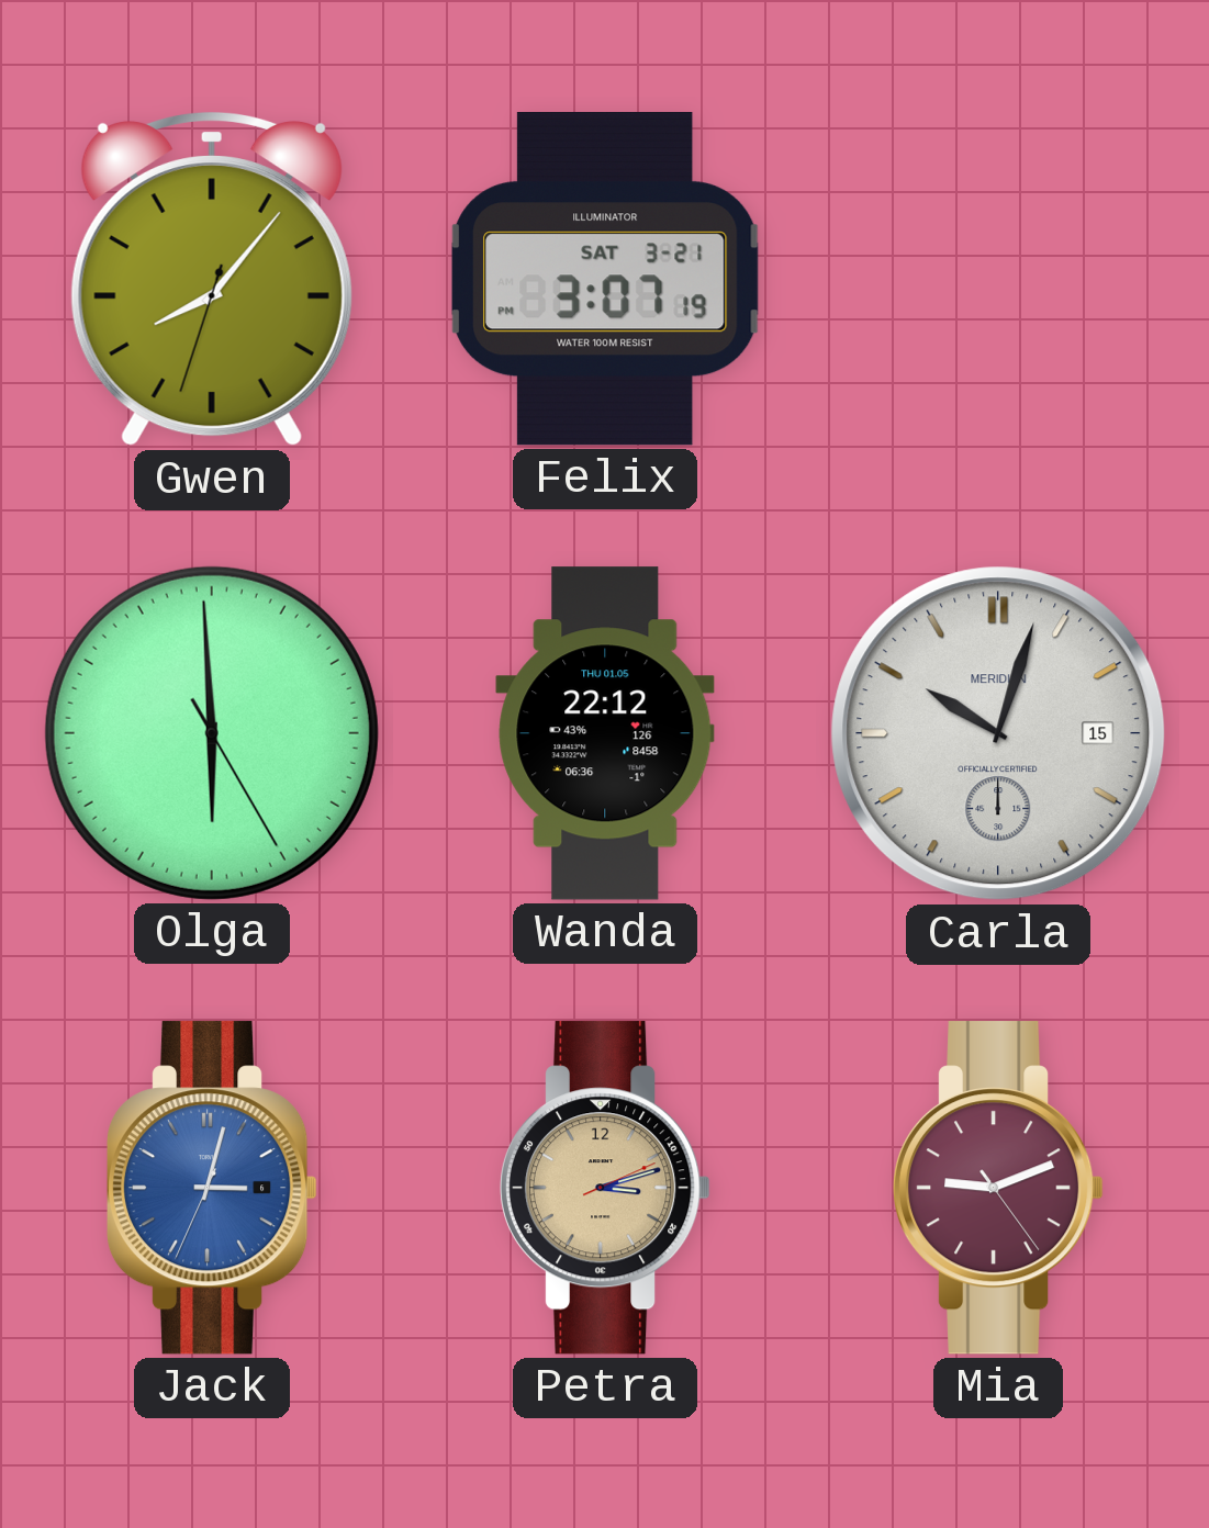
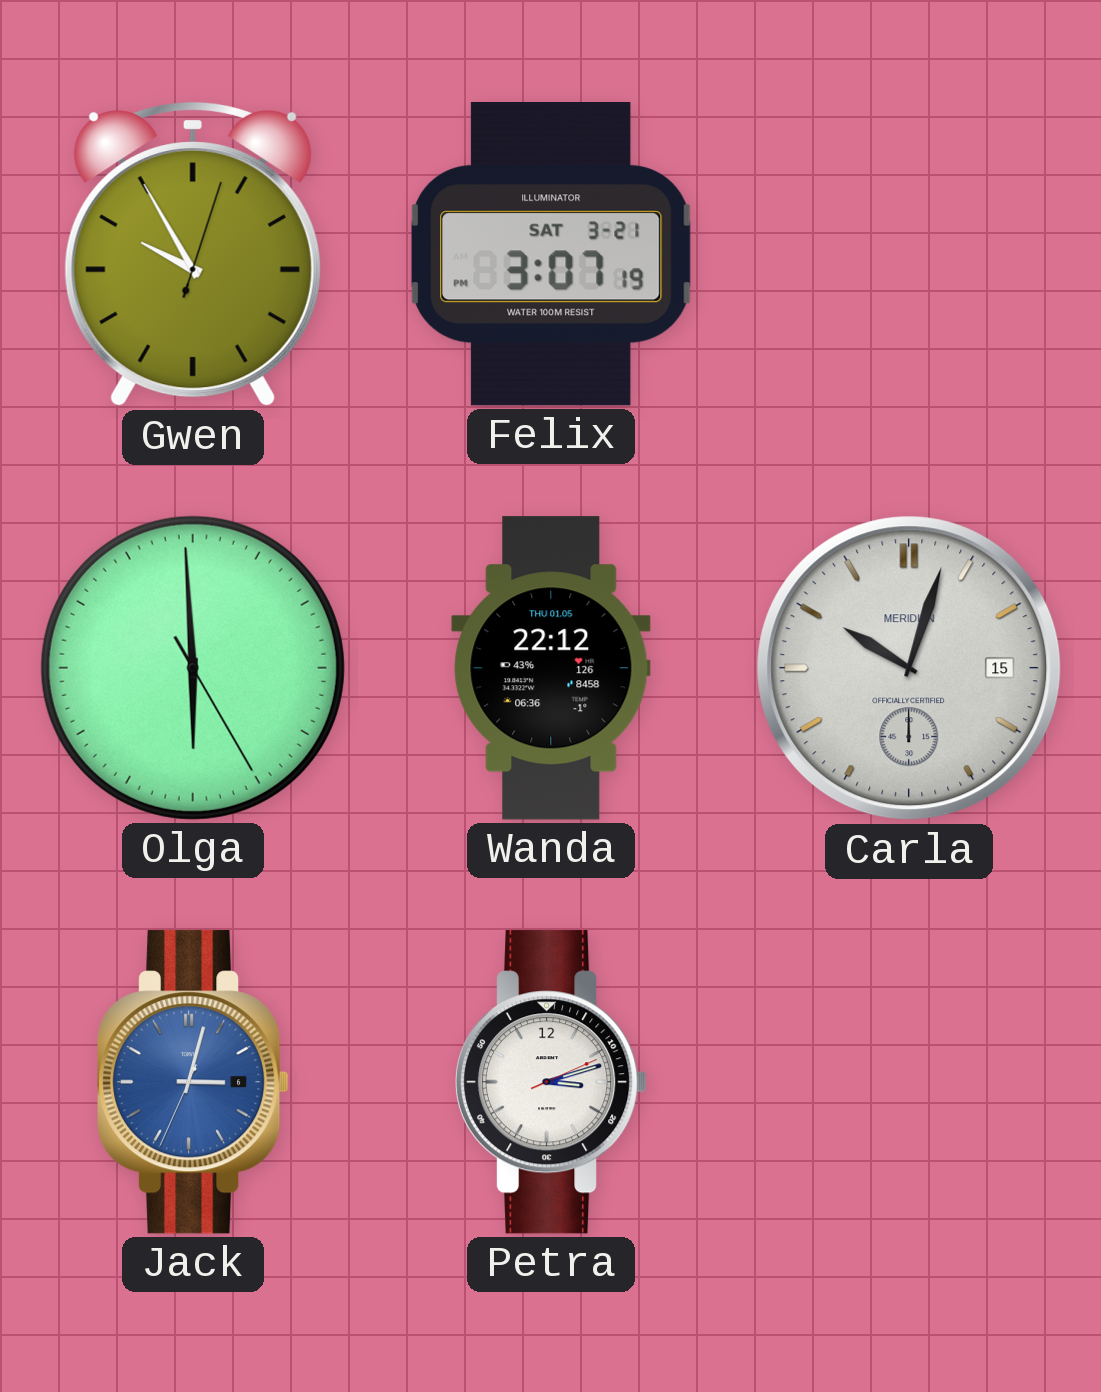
Gwen: 8:06 -> 9:55 (193, 254)
Petra dial: champagne -> white (551, 1082)
Mia: 9:11 -> none (998, 1188)
